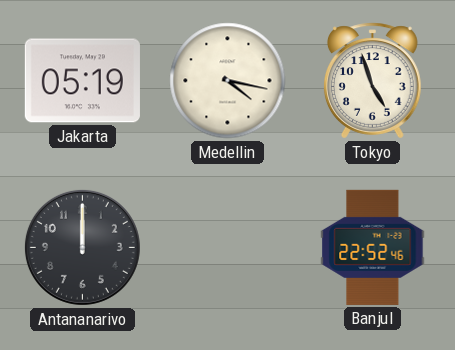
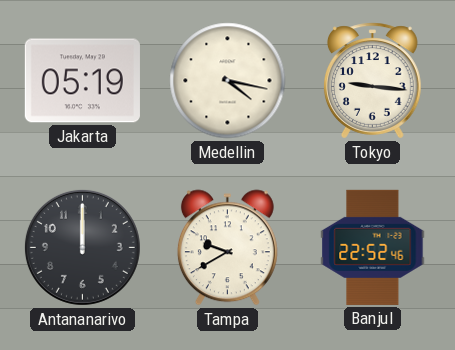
Tokyo: 4:57 -> 9:16 (372, 81)
Tampa: none -> 9:40 (227, 248)
